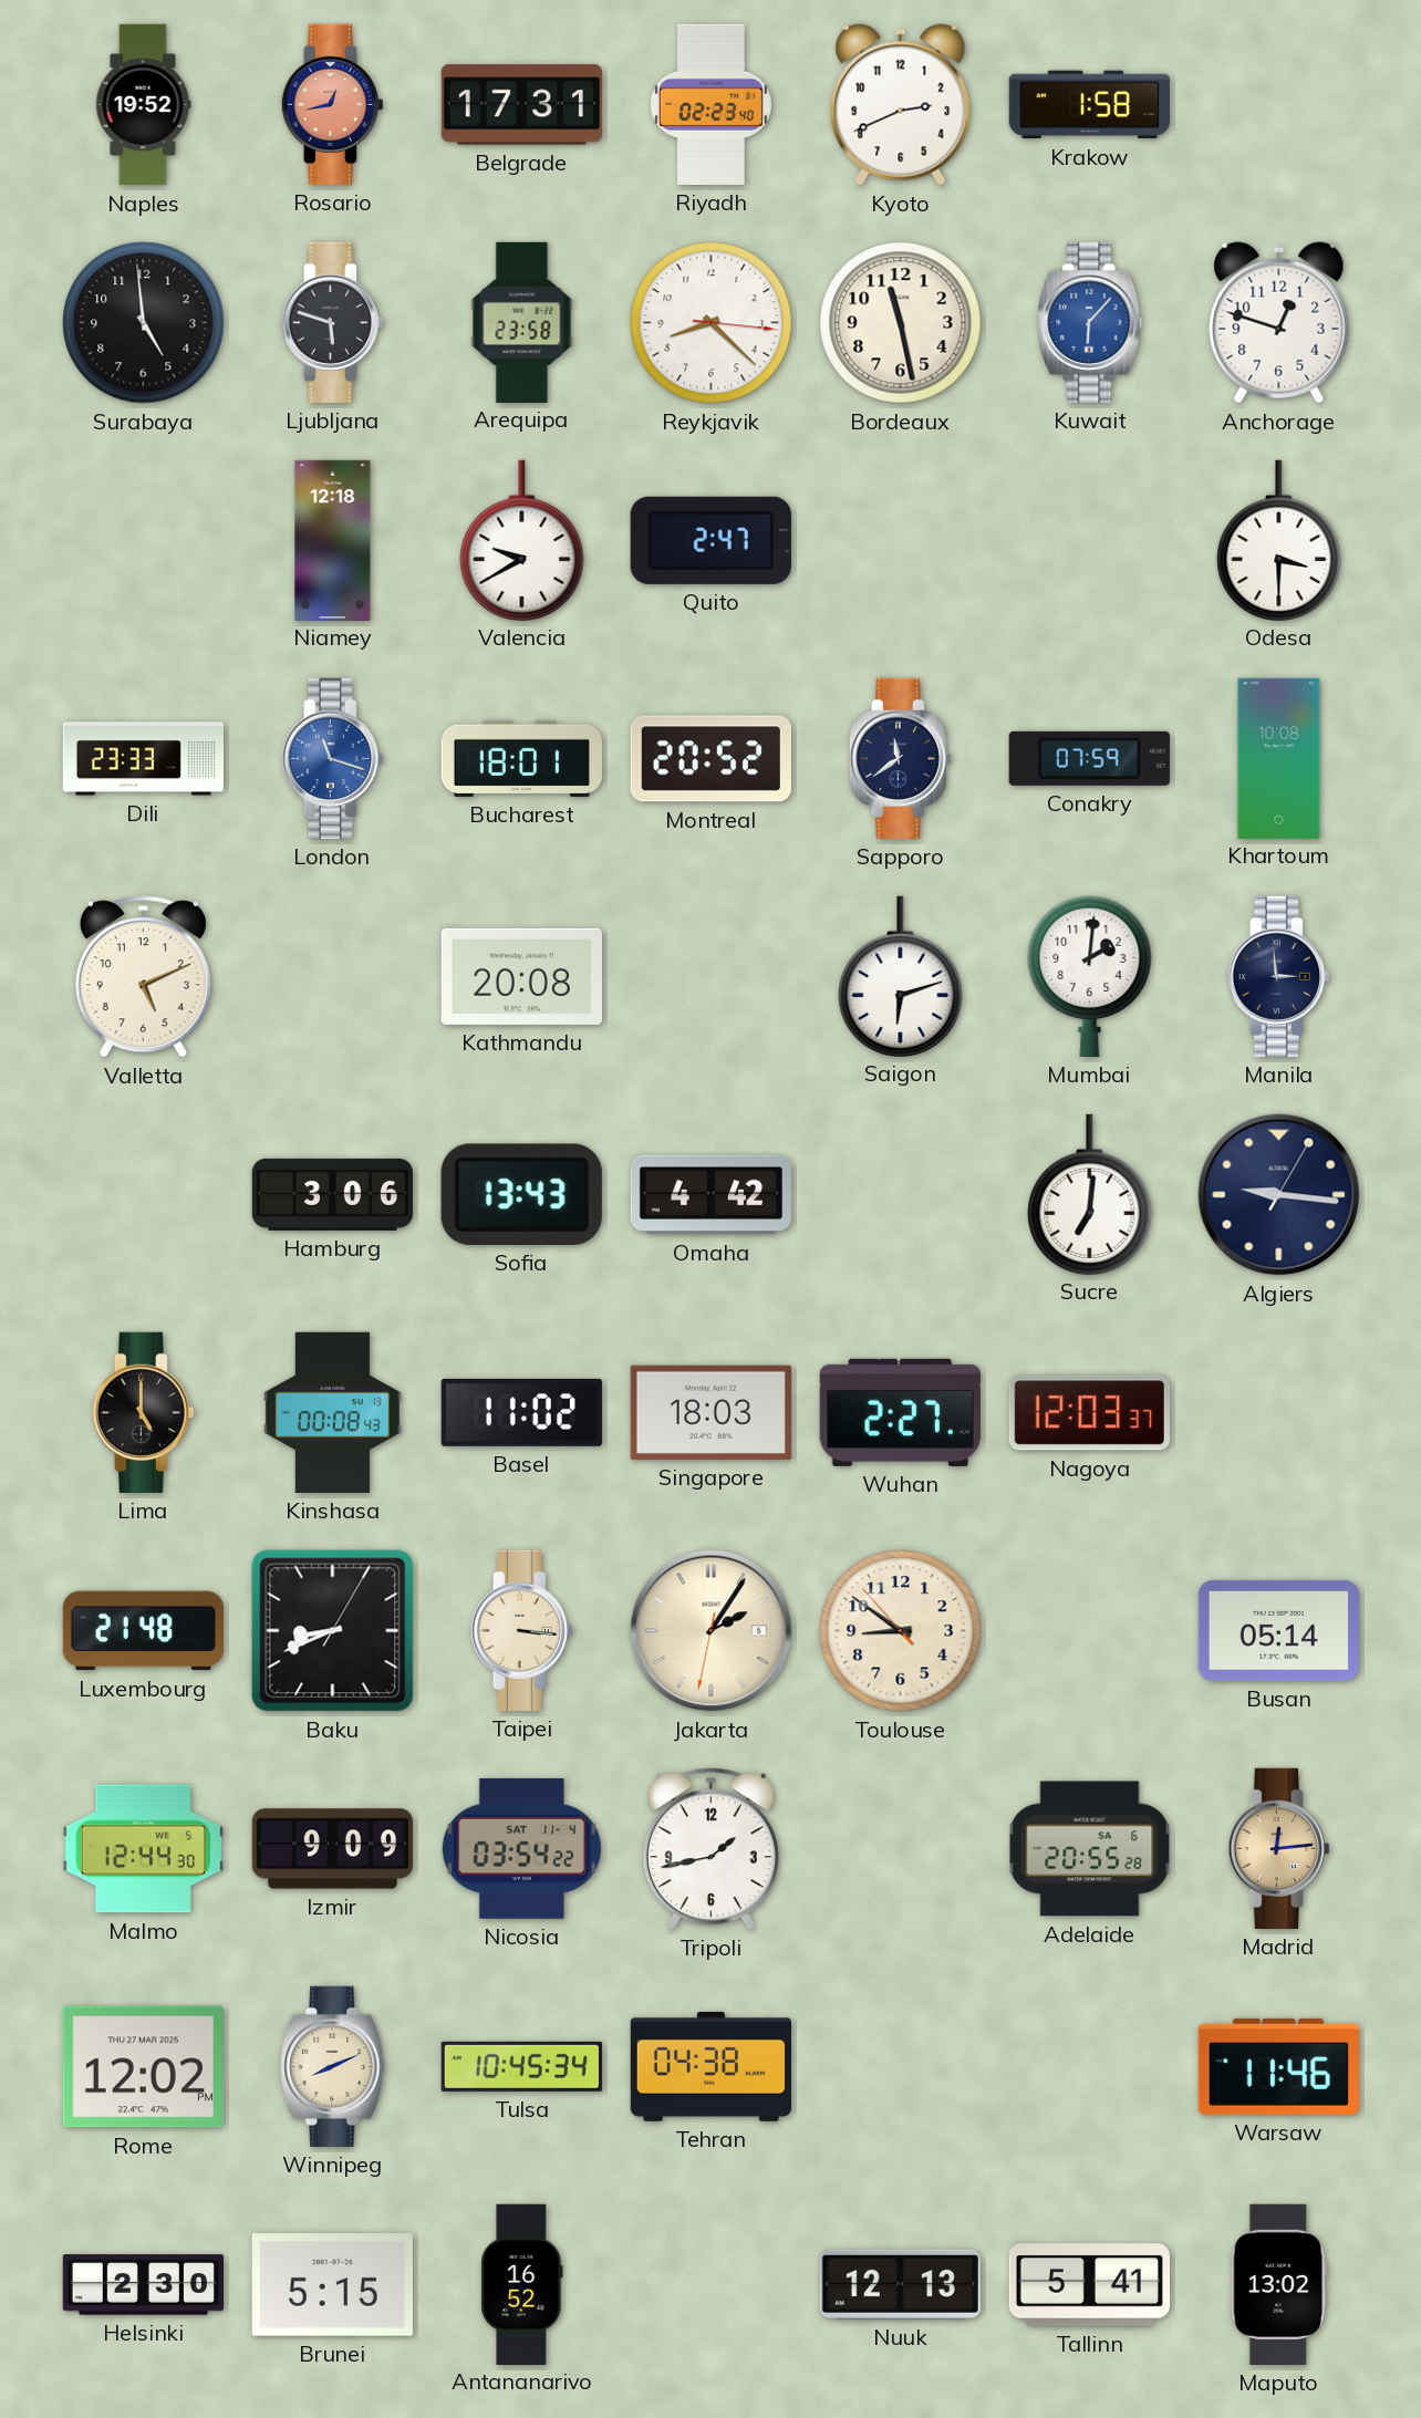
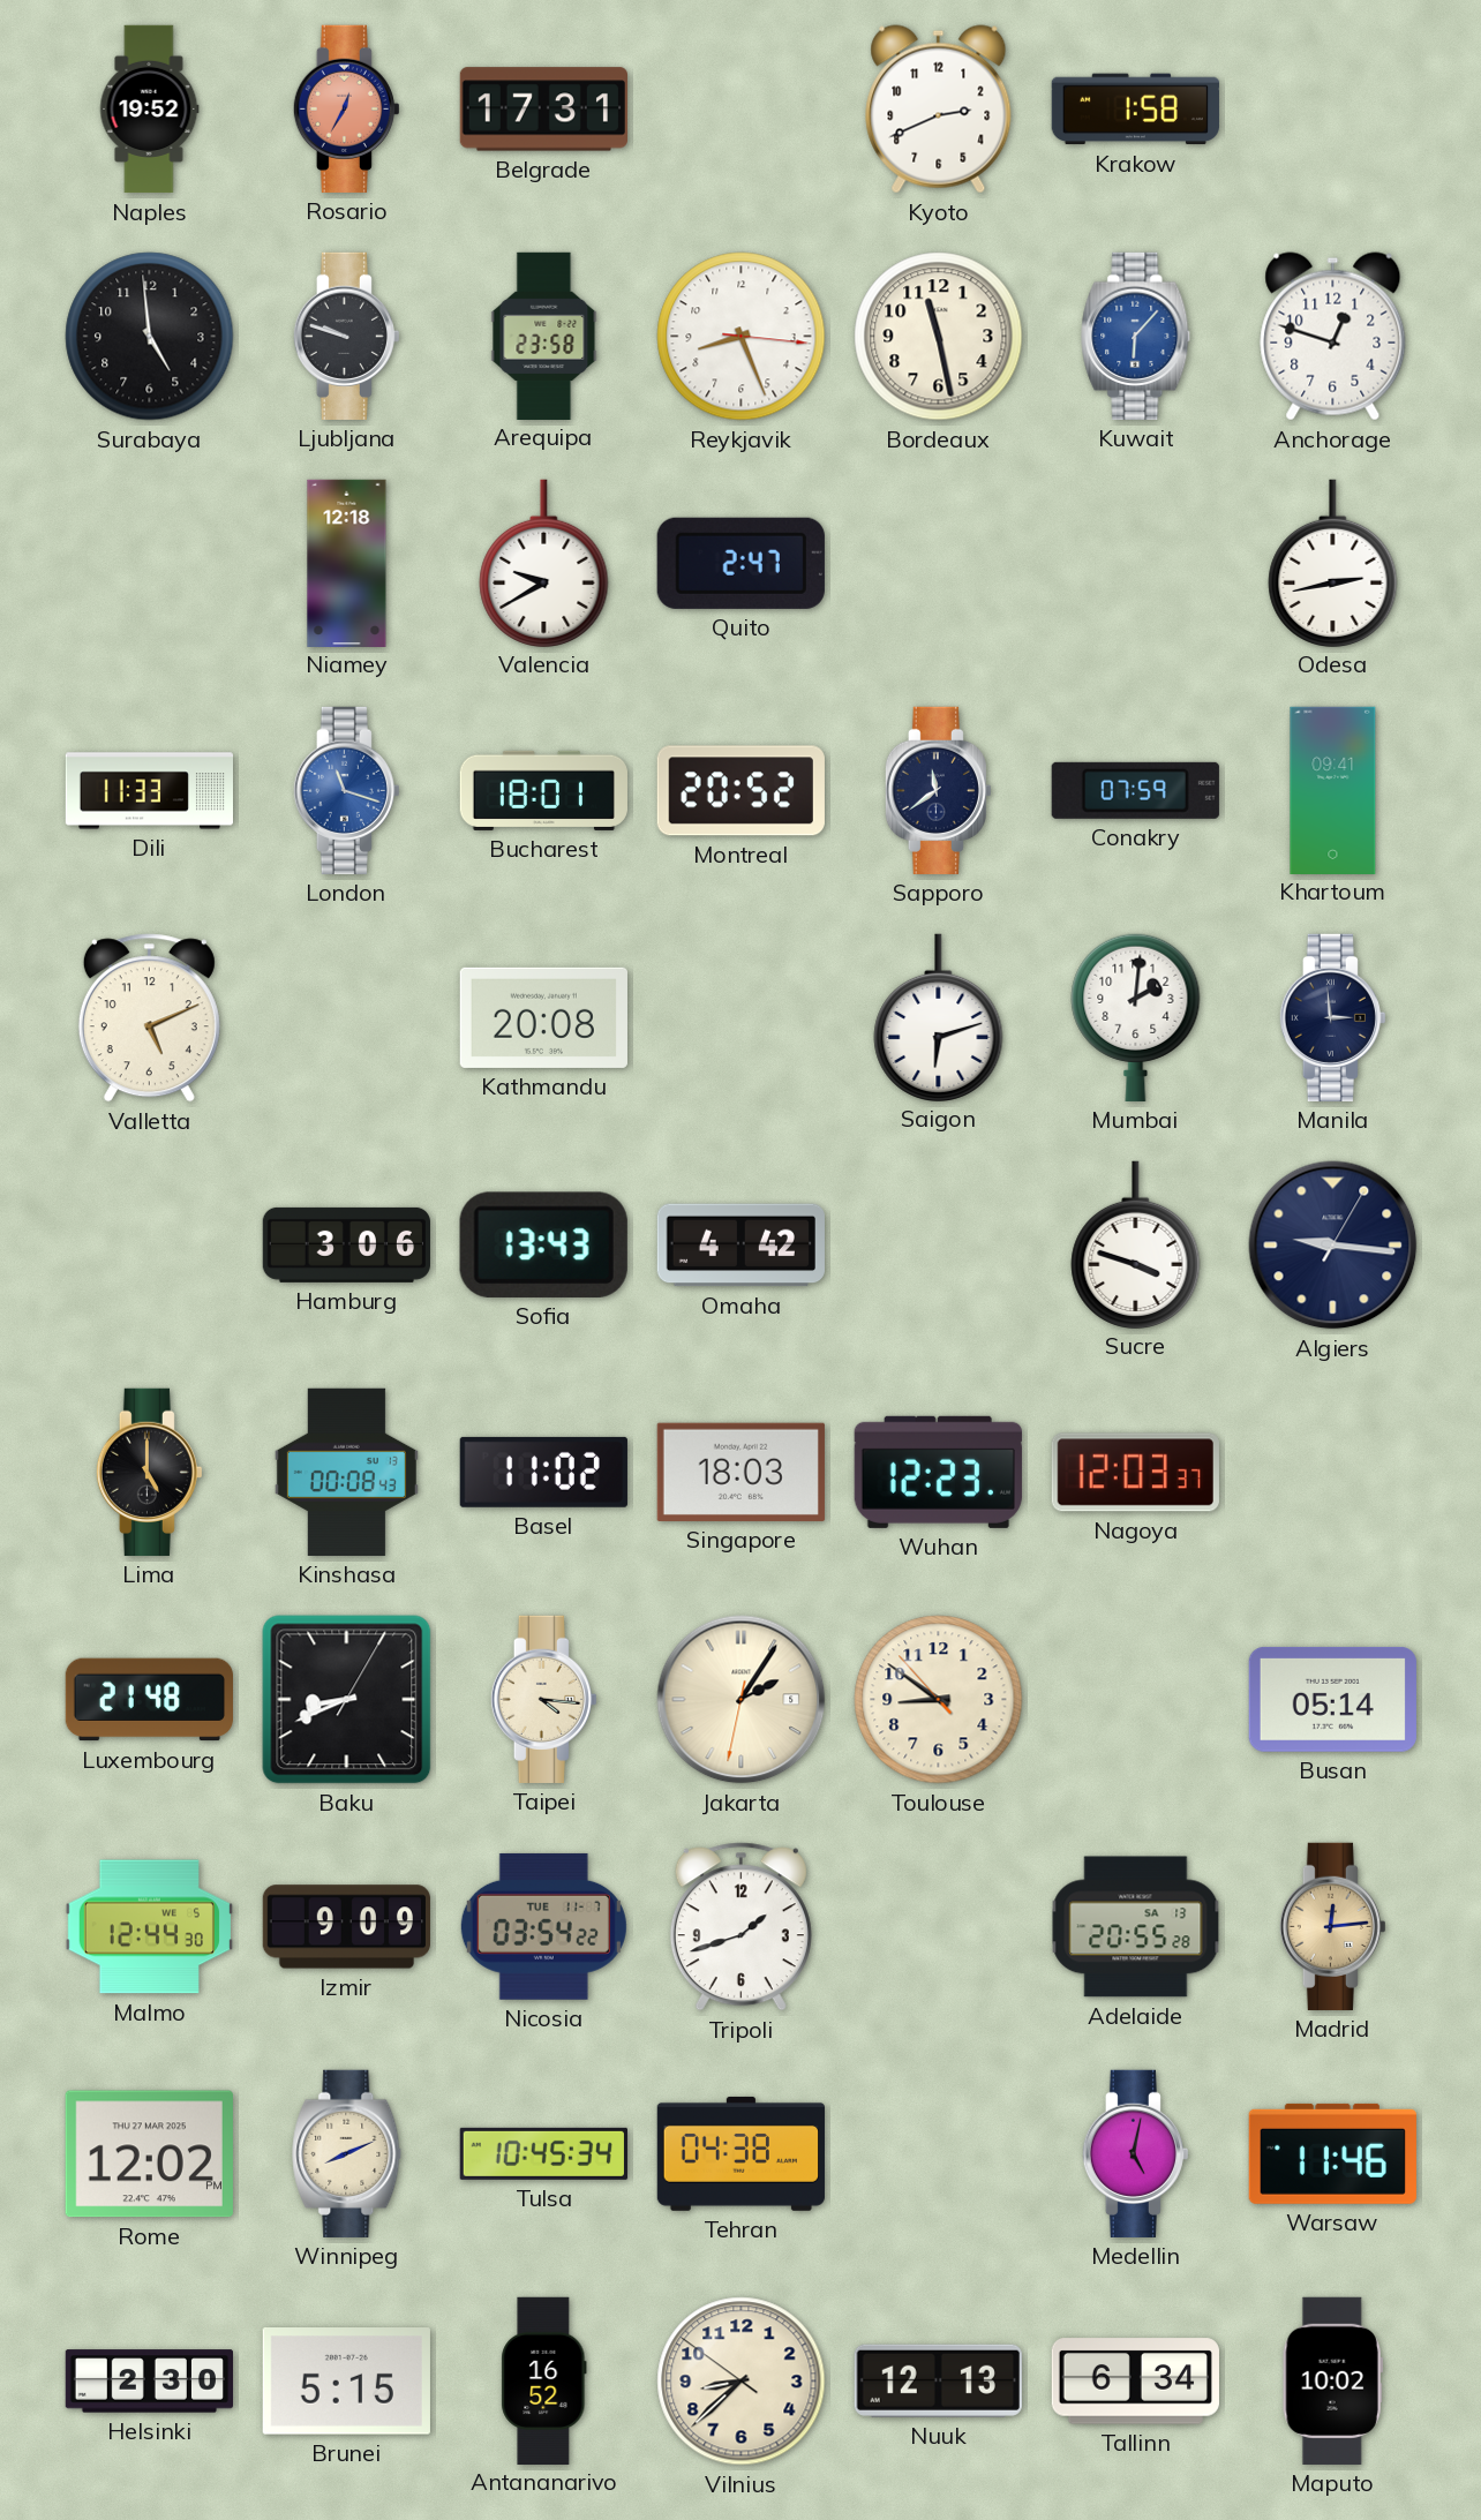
Rosario: 12:43 -> 12:35 (346, 108)
Riyadh: 02:23 -> none (710, 104)
Ljubljana: 5:48 -> 9:48 (346, 336)
Reykjavik: 8:22 -> 8:26 (742, 337)
Odesa: 3:30 -> 2:43 (1333, 563)
Dili: 23:33 -> 11:33 (149, 791)
Khartoum: 10:08 -> 09:41 (1333, 790)
Sucre: 7:01 -> 3:48 (1136, 1244)
Wuhan: 2:27 -> 12:23 (938, 1472)
Taipei: 3:16 -> 4:16 (543, 1699)
Nicosia date: SAT 11-4 -> TUE 11-7 (543, 1926)
Tripoli: 1:43 -> 1:42 (741, 1927)
Adelaide date: SA 6 -> SA 13 (1136, 1927)
Medellin: none -> 5:02 (1135, 2153)
Vilnius: none -> 8:37 (742, 2382)
Tallinn: 5:41 -> 6:34 (1135, 2382)
Maputo: 13:02 -> 10:02 (1332, 2380)
